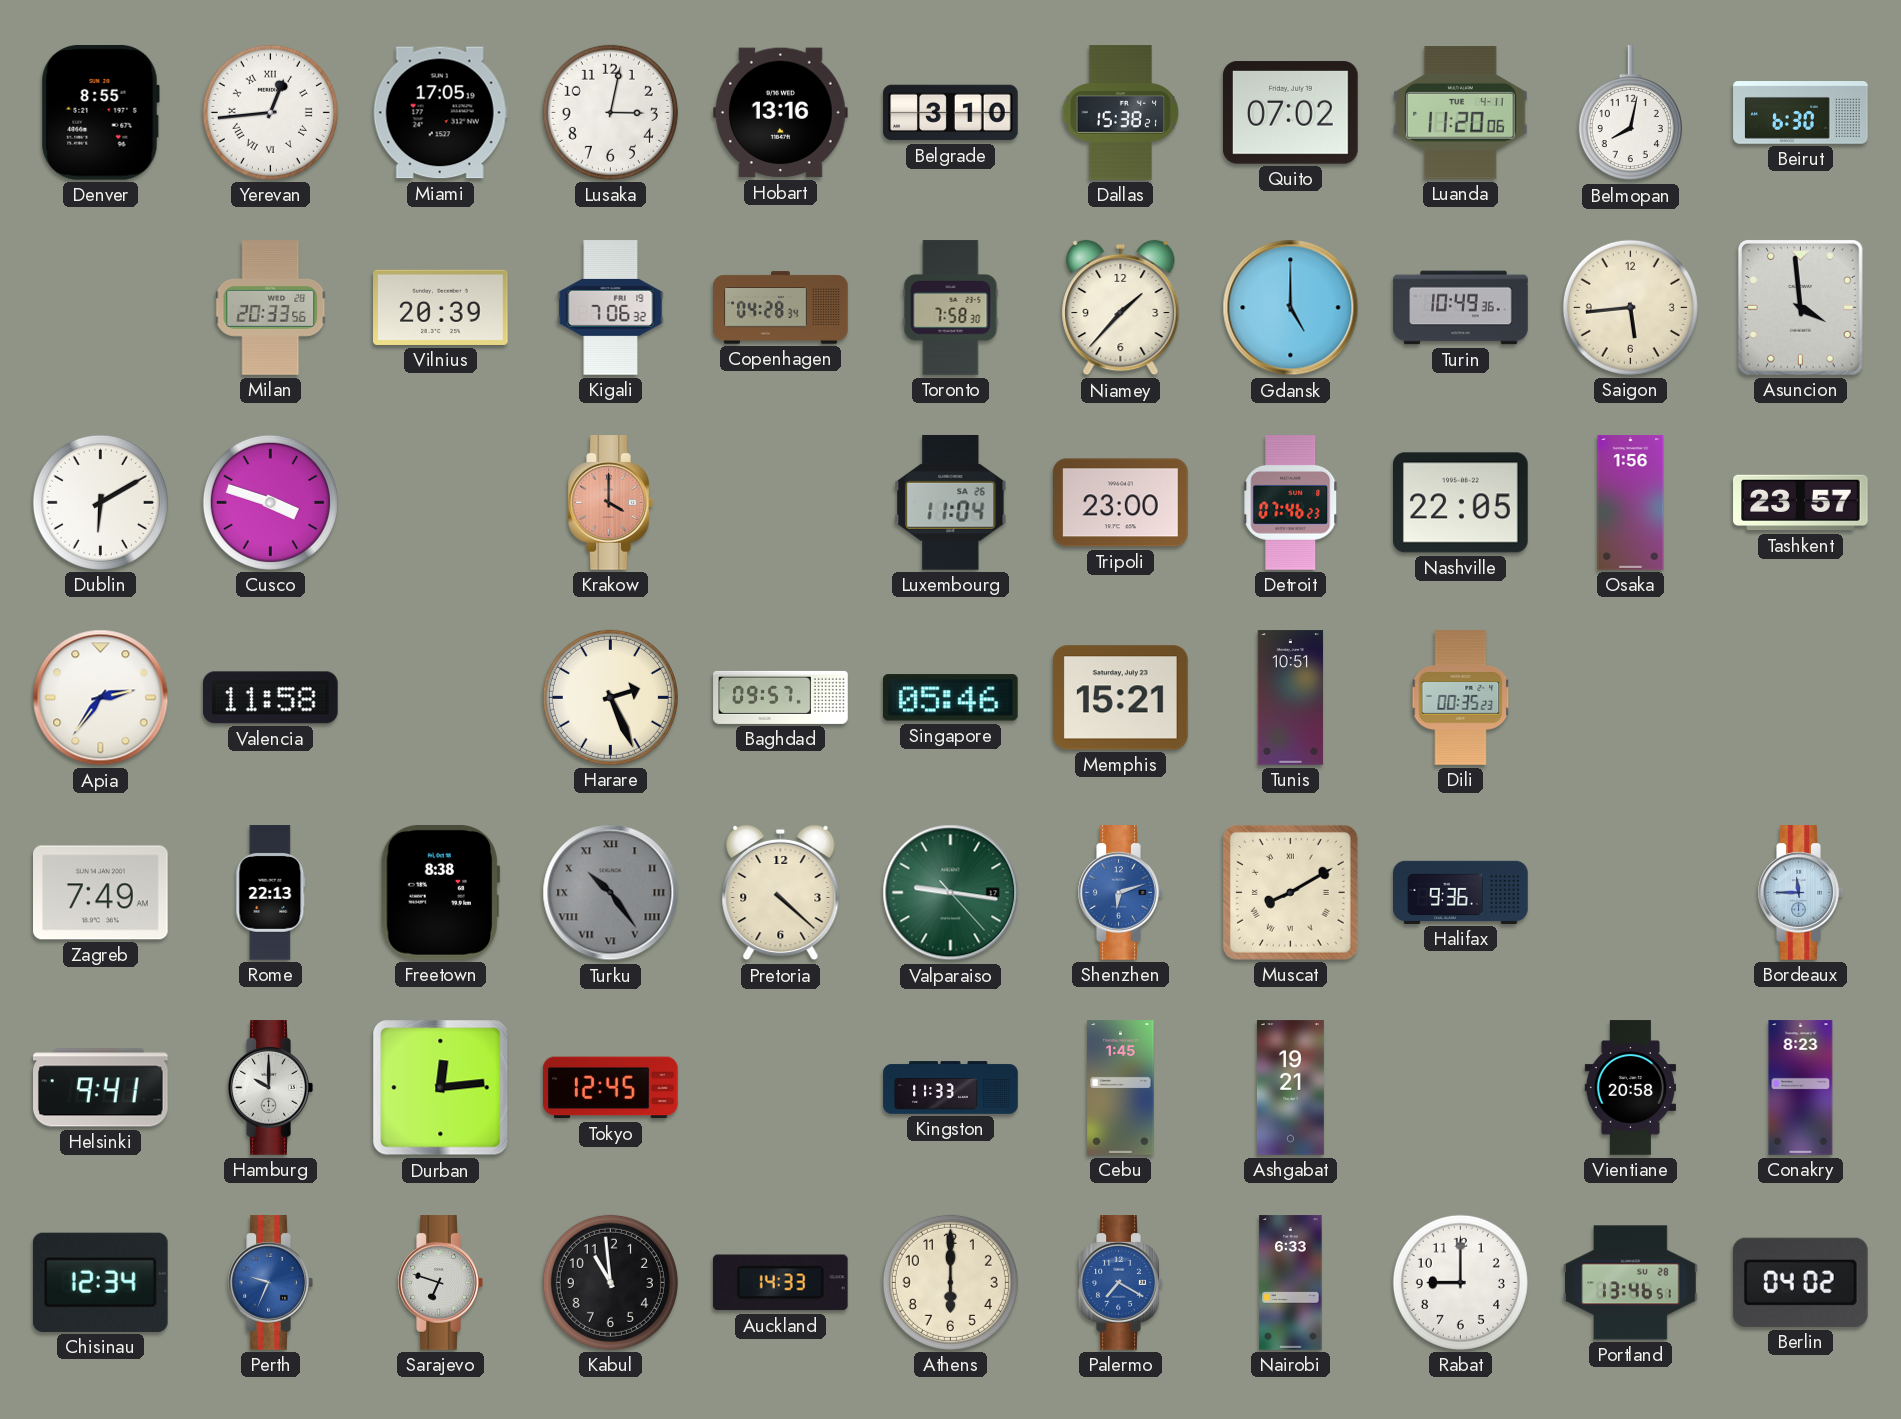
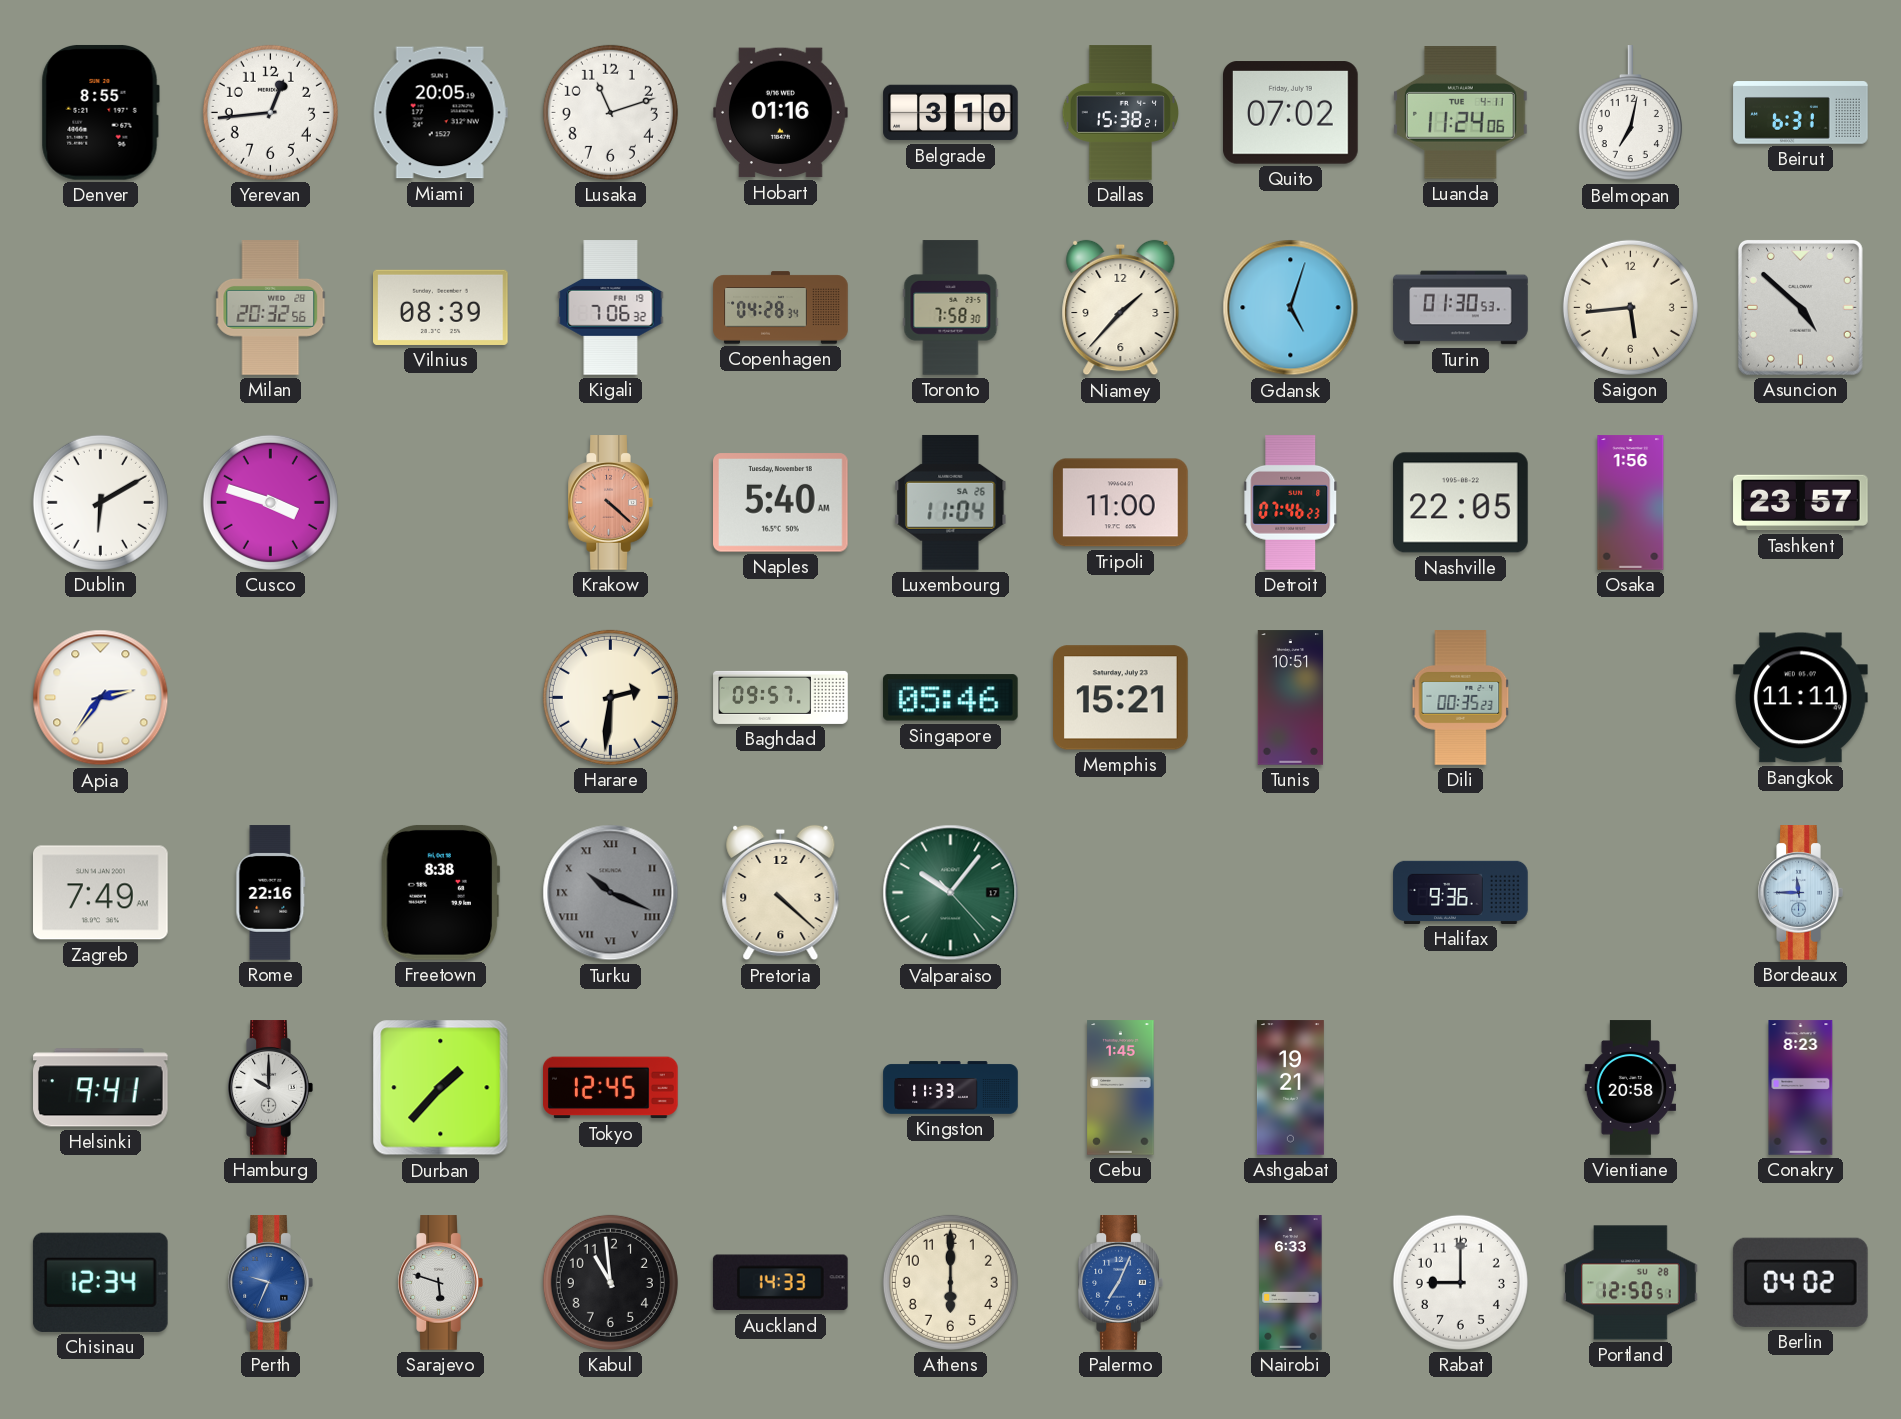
Yerevan numerals: Roman -> Arabic (270, 112)
Miami: 17:05 -> 20:05 (440, 113)
Lusaka: 3:02 -> 11:12 (610, 112)
Hobart: 13:16 -> 01:16 (781, 113)
Luanda: 11:20 -> 11:24 (1461, 113)
Belmopan: 8:02 -> 7:02 (1630, 113)
Beirut: 6:30 -> 6:31 (1801, 113)
Milan: 20:33 -> 20:32 (271, 308)
Vilnius: 20:39 -> 08:39 (441, 307)
Gdansk: 5:00 -> 5:03 (1291, 308)
Turin: 10:49 -> 01:30 (1461, 308)
Asuncion: 3:59 -> 4:52 (1800, 307)
Krakow: 4:00 -> 4:22 (610, 503)
Naples: none -> 5:40 (781, 503)
Tripoli: 23:00 -> 11:00 (1121, 503)
Valencia: 11:58 -> none (270, 698)
Harare: 2:26 -> 2:31 (610, 697)
Bangkok: none -> 11:11 (1801, 698)
Rome: 22:13 -> 22:16 (271, 893)
Turku: 10:24 -> 10:19 (611, 893)
Valparaiso: 9:16 -> 10:06 (951, 893)
Shenzhen: 6:12 -> none (1120, 893)
Muscat: 8:10 -> none (1290, 892)
Durban: 12:14 -> 1:37 (441, 1088)
Sarajevo: 6:48 -> 5:48 (440, 1283)
Palermo: 7:20 -> 7:04 (1120, 1283)
Portland: 13:46 -> 12:50 (1631, 1283)
